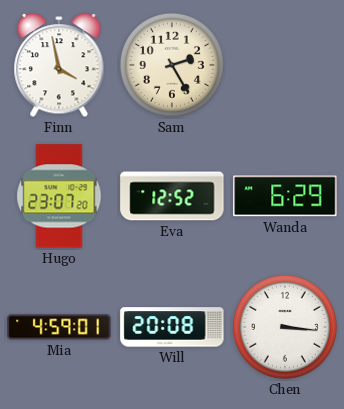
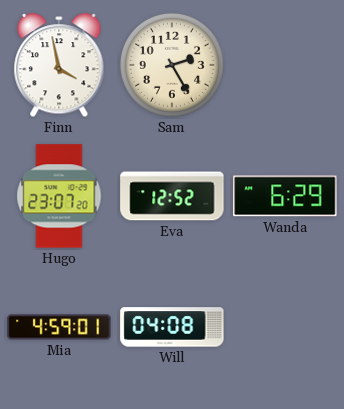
Will: 20:08 -> 04:08 (172, 327)
Chen: 3:16 -> none (285, 327)
